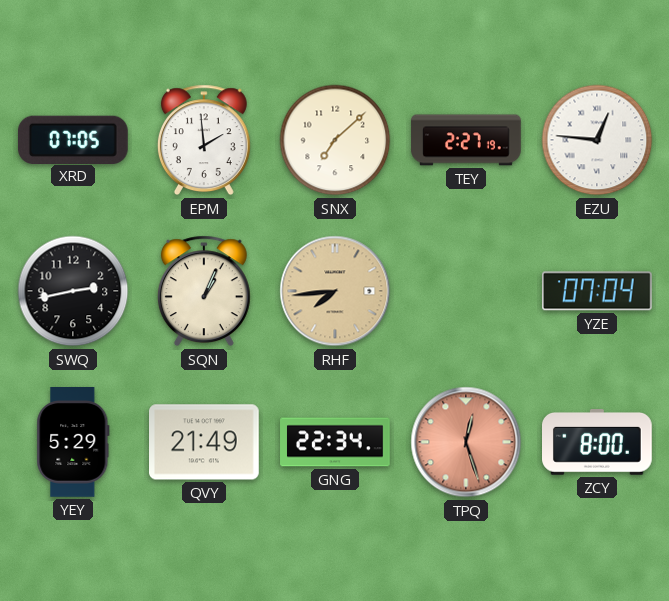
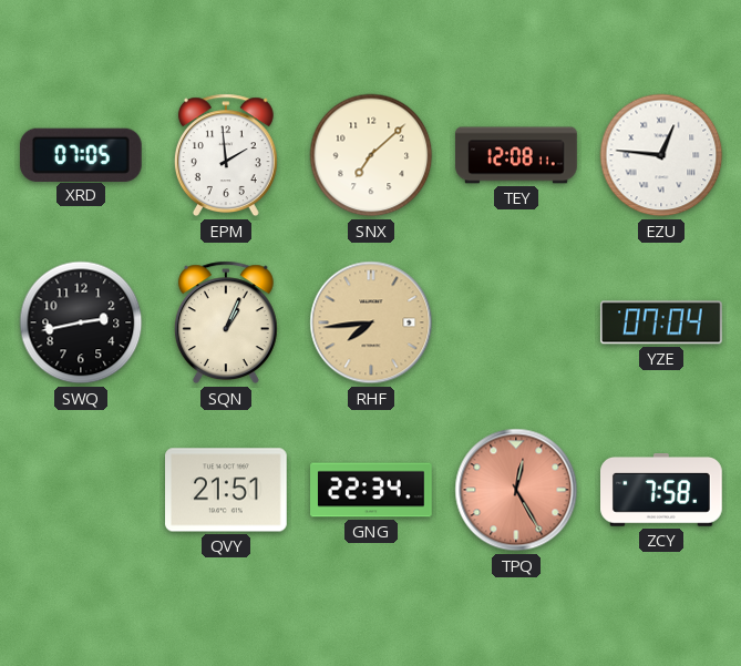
TEY: 2:27 -> 12:08 (516, 155)
YEY: 5:29 -> none (73, 443)
QVY: 21:49 -> 21:51 (227, 490)
TPQ: 12:27 -> 12:25 (516, 490)
ZCY: 8:00 -> 7:58 (662, 491)
